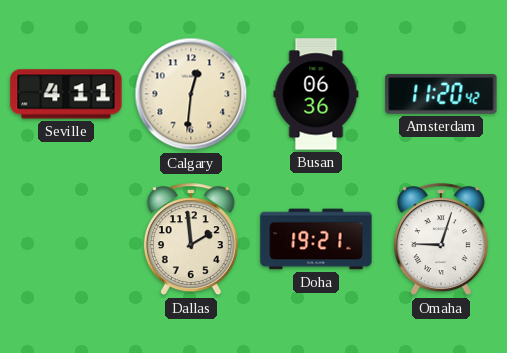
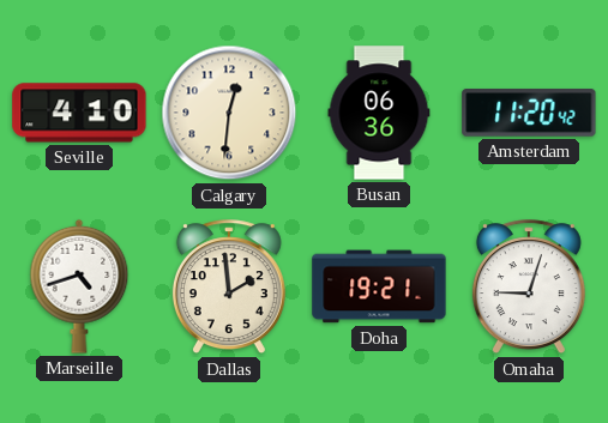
Seville: 4:11 -> 4:10 (79, 113)
Marseille: none -> 4:42 (79, 286)
